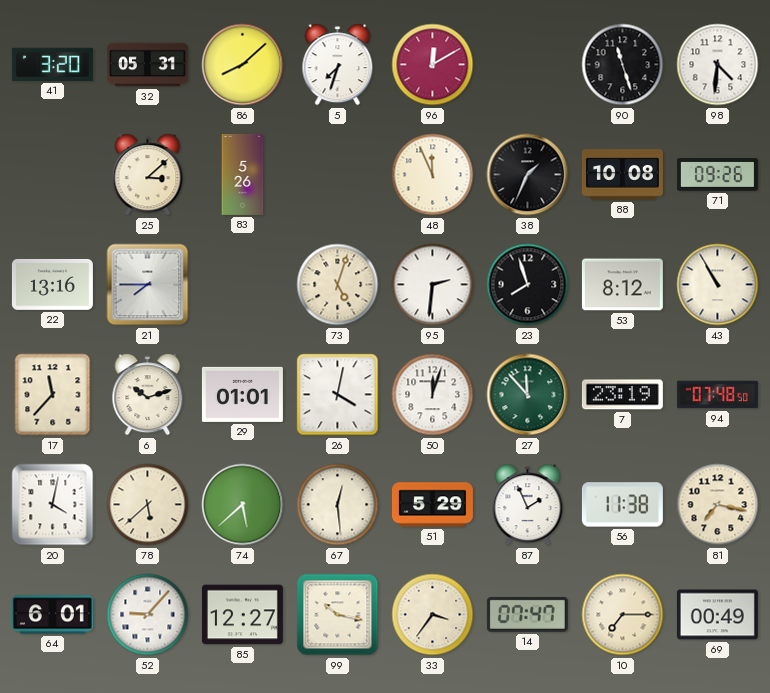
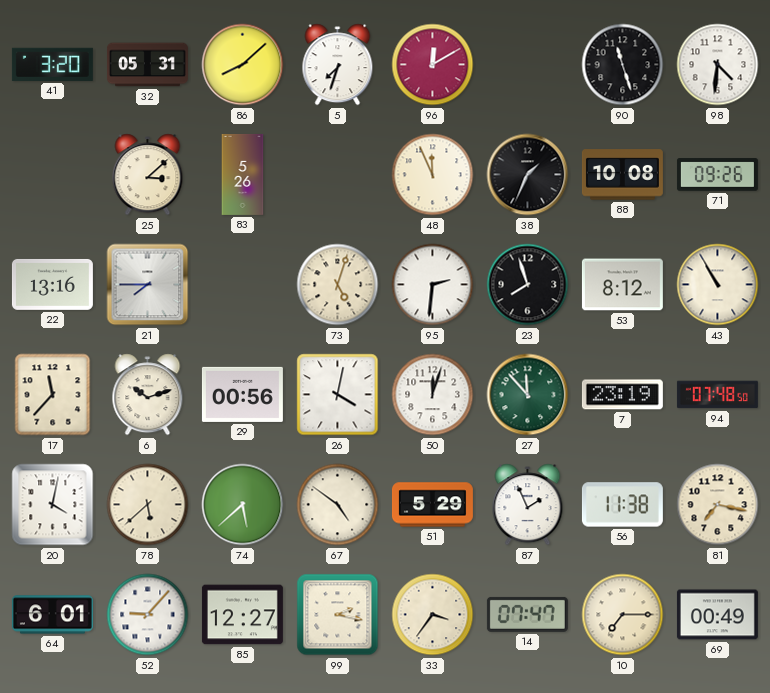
29: 01:01 -> 00:56 (242, 394)
67: 12:29 -> 4:51 (338, 505)
99: 10:17 -> 2:17 (338, 615)
